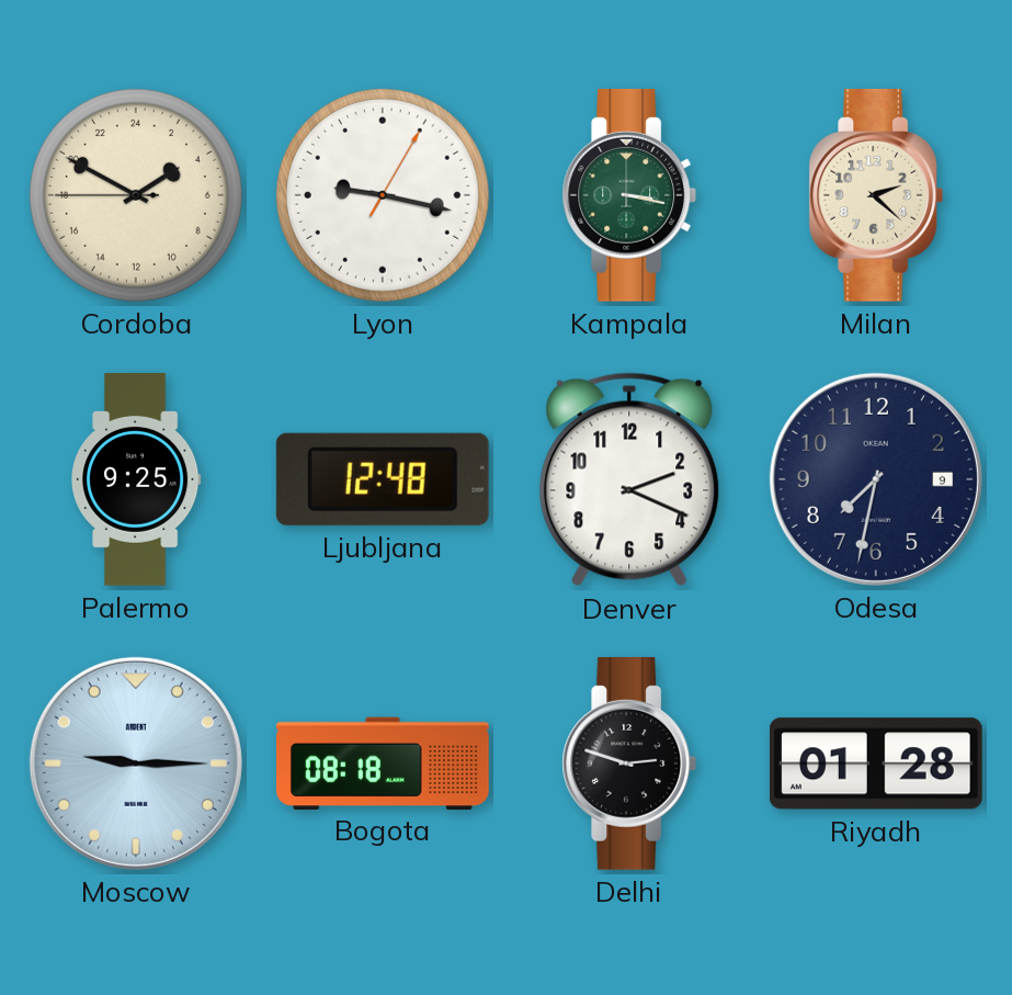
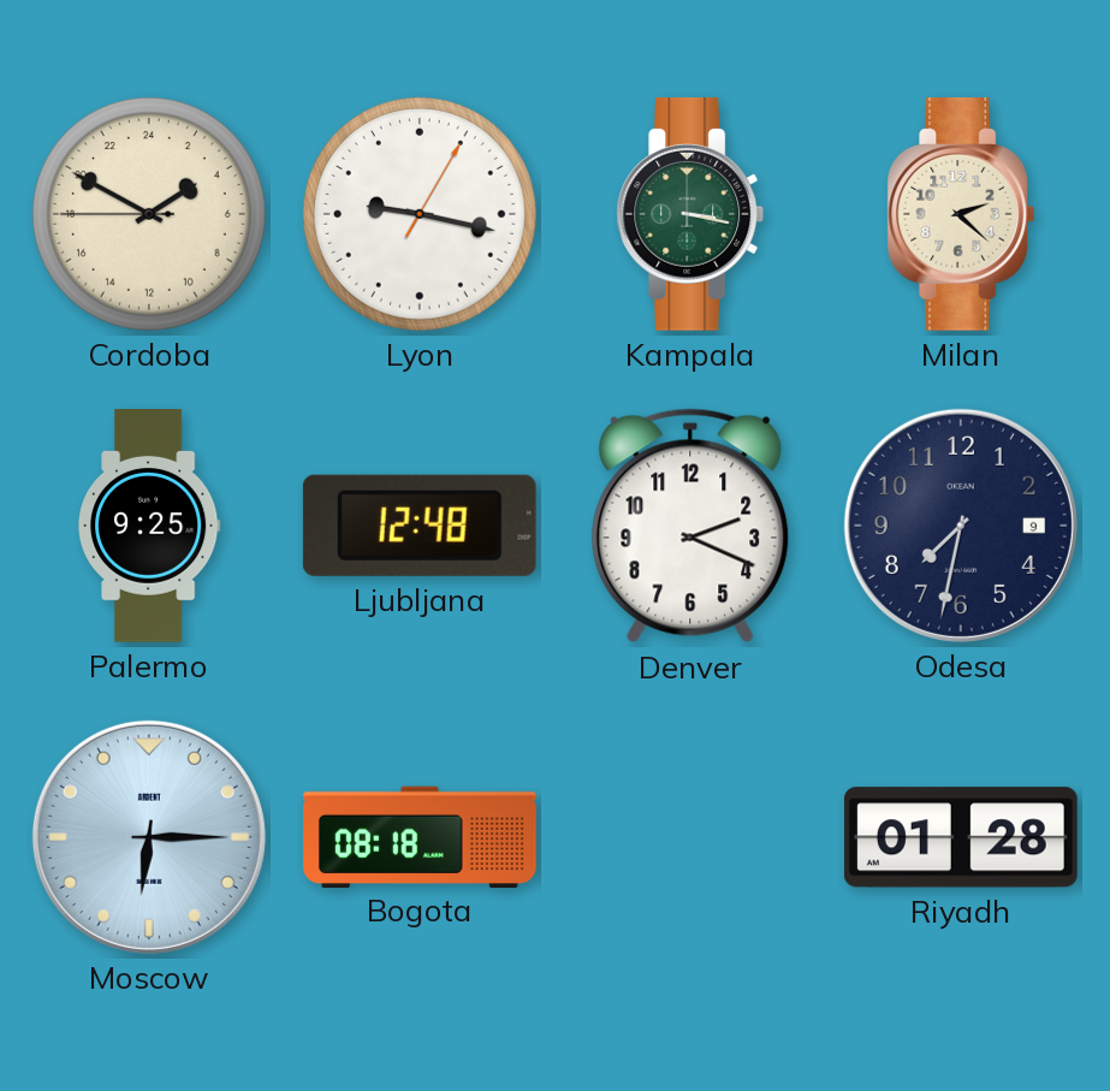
Moscow: 9:15 -> 6:15 (149, 837)
Delhi: 2:48 -> none (629, 764)
